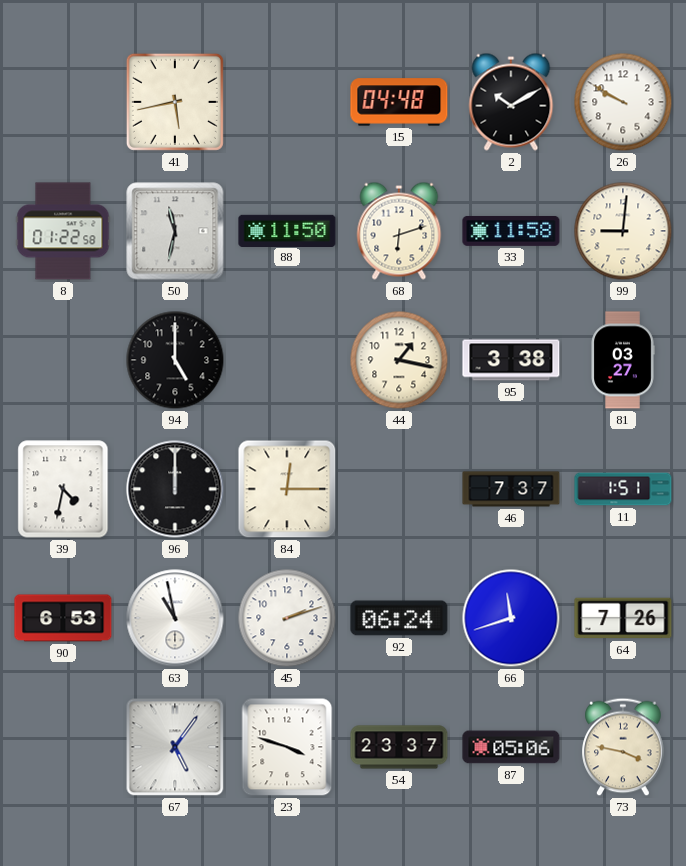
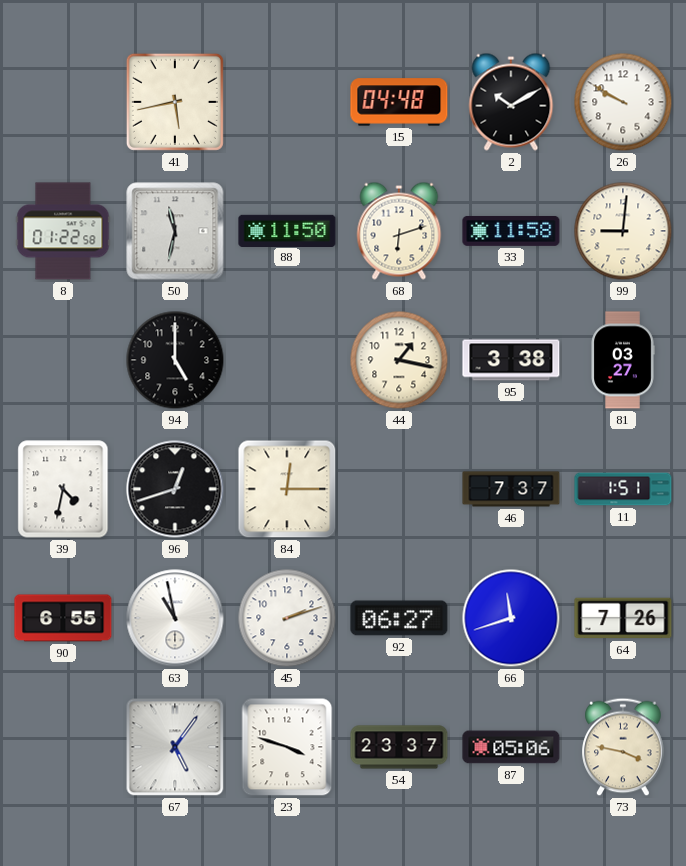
96: 12:00 -> 12:42 (175, 489)
90: 6:53 -> 6:55 (63, 618)
92: 06:24 -> 06:27 (399, 618)
